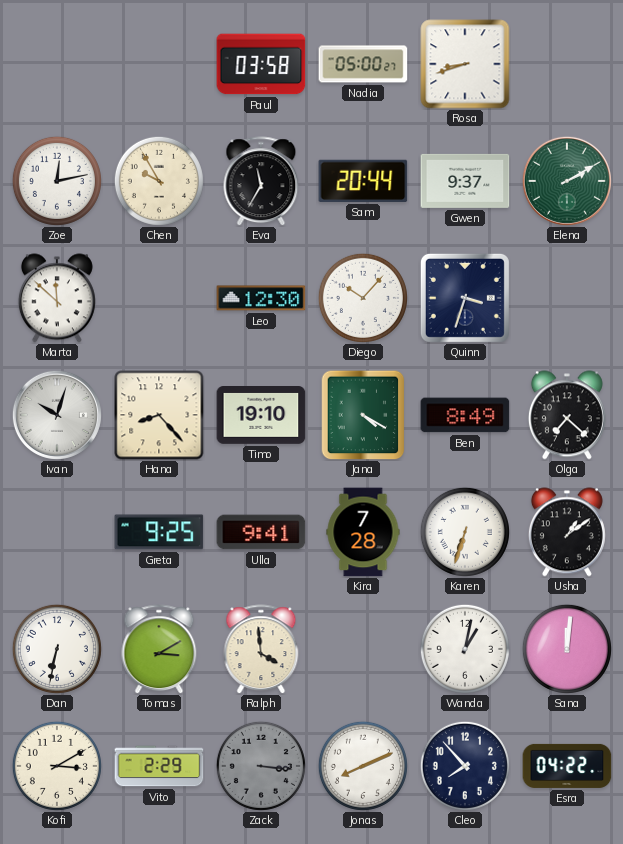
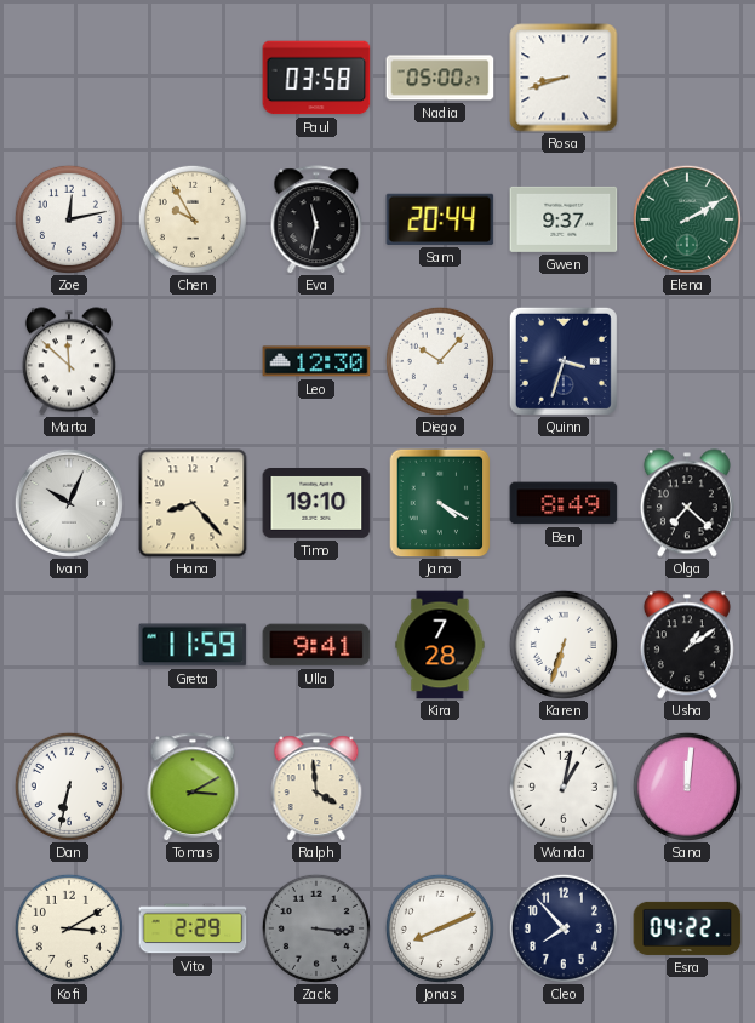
Eva: 11:35 -> 11:32 (316, 219)
Ivan: 10:03 -> 10:04 (69, 503)
Greta: 9:25 -> 11:59 (193, 645)
